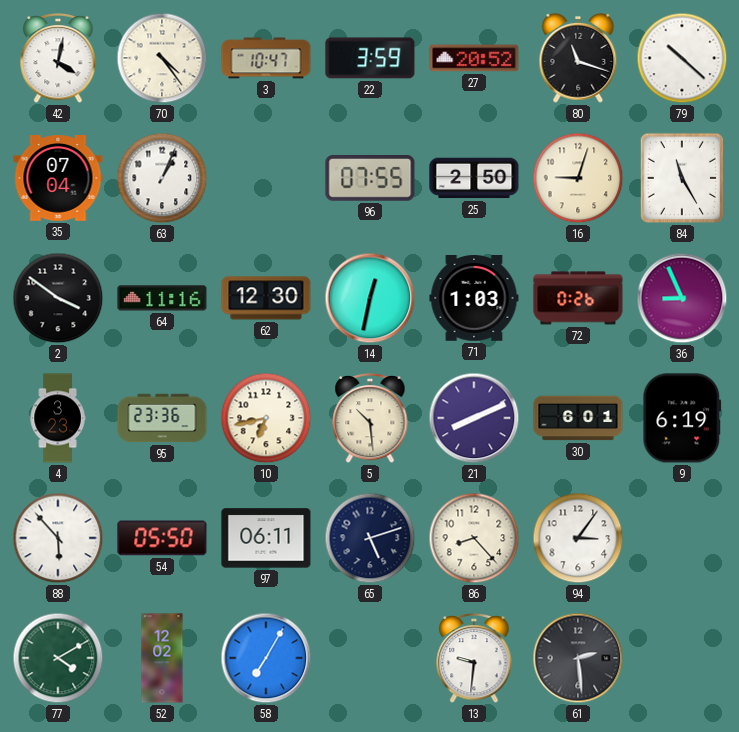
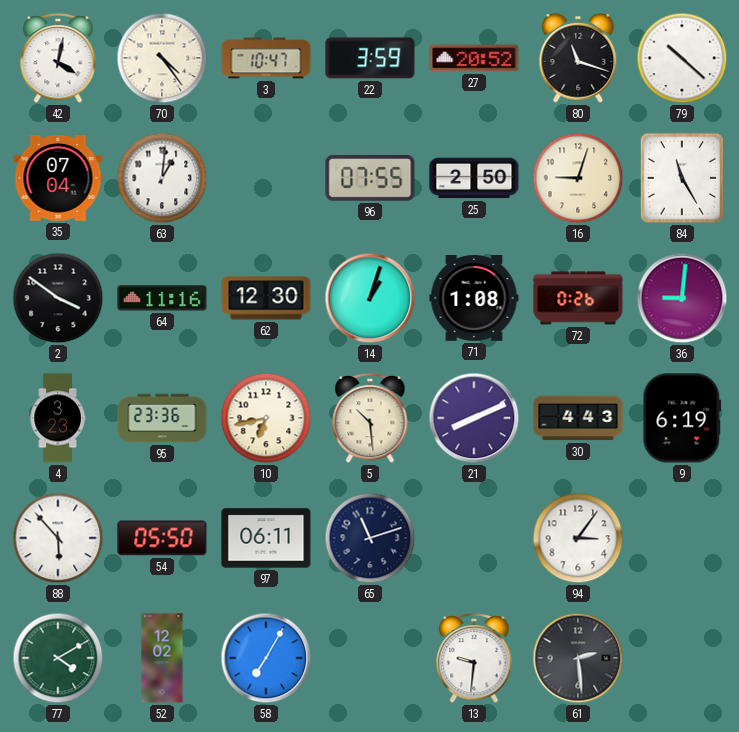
63: 1:04 -> 1:01 (162, 178)
14: 12:32 -> 1:03 (370, 298)
71: 1:03 -> 1:08 (474, 299)
36: 8:56 -> 9:01 (682, 298)
30: 6:01 -> 4:43 (578, 418)
65: 5:12 -> 11:12 (370, 538)
86: 8:23 -> none (474, 538)
